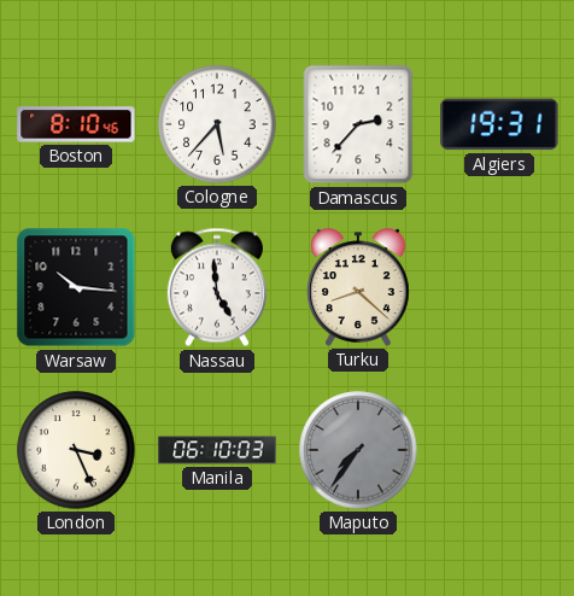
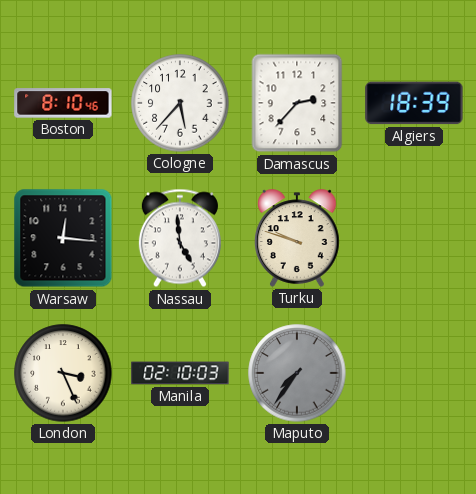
Algiers: 19:31 -> 18:39 (414, 103)
Warsaw: 10:16 -> 12:16 (63, 238)
Turku: 8:22 -> 9:48 (298, 238)
Manila: 06:10 -> 02:10 (180, 373)
